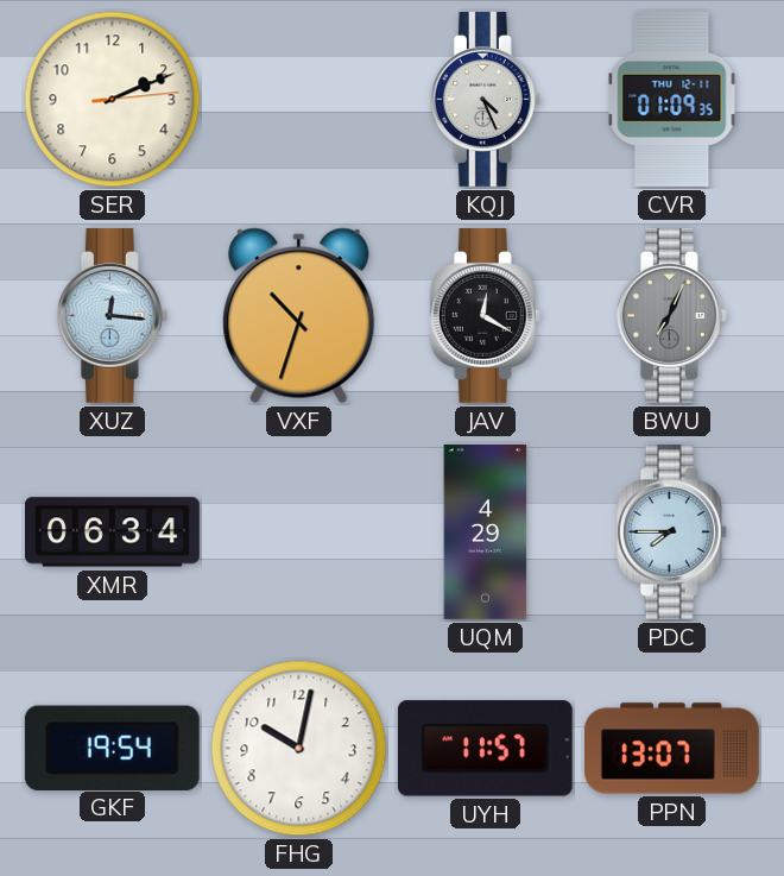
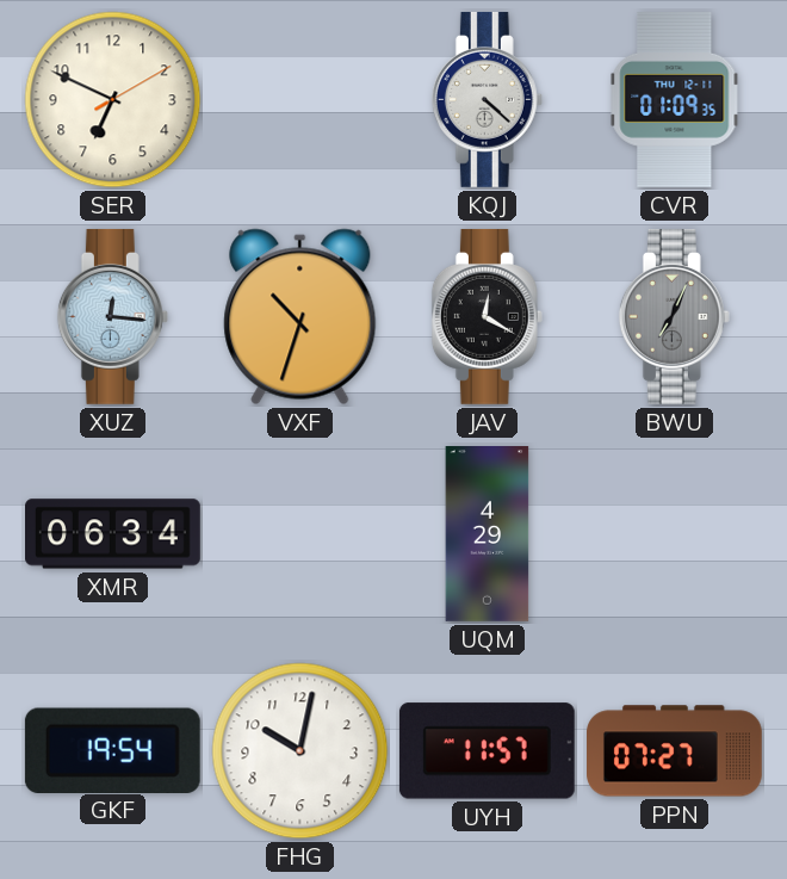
SER: 2:11 -> 6:49 (113, 100)
KQJ: 4:26 -> 4:22 (487, 99)
PDC: 7:45 -> none (671, 531)
PPN: 13:07 -> 07:27 (675, 751)
